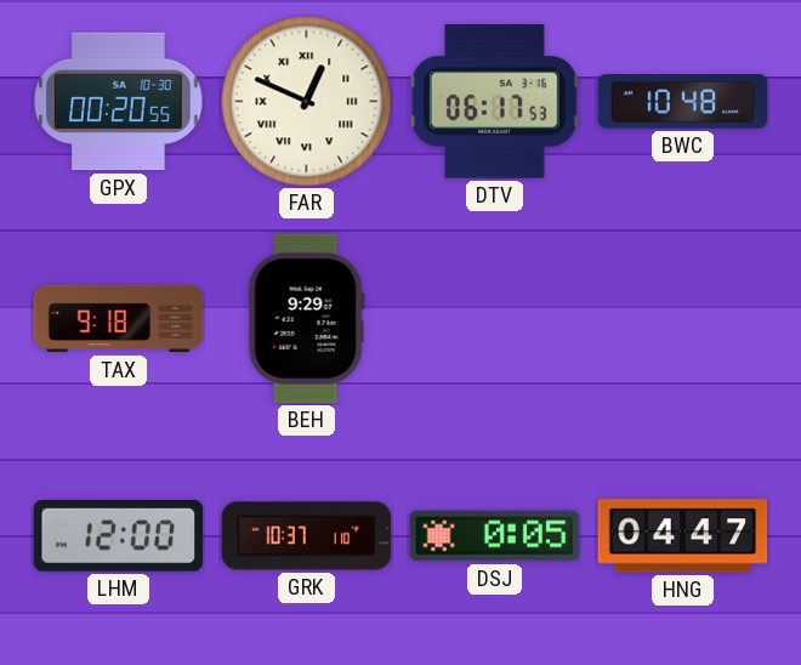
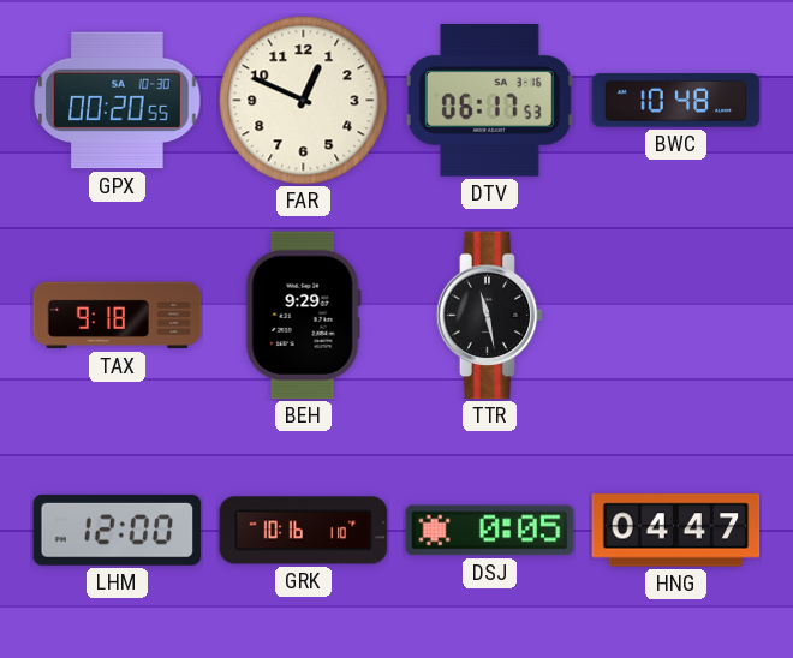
FAR numerals: Roman -> Arabic (304, 101)
TTR: none -> 11:28 (490, 316)
GRK: 10:37 -> 10:16 (304, 531)
